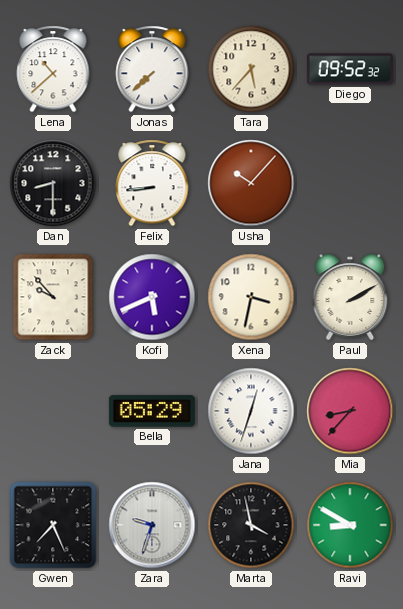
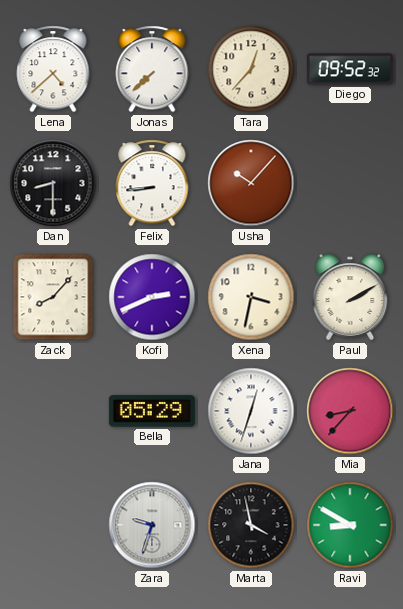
Lena: 10:38 -> 4:38 (53, 69)
Tara: 5:37 -> 12:37 (251, 69)
Zack: 9:53 -> 8:07 (53, 297)
Kofi: 5:41 -> 2:41 (152, 297)
Gwen: 7:26 -> none (53, 525)
